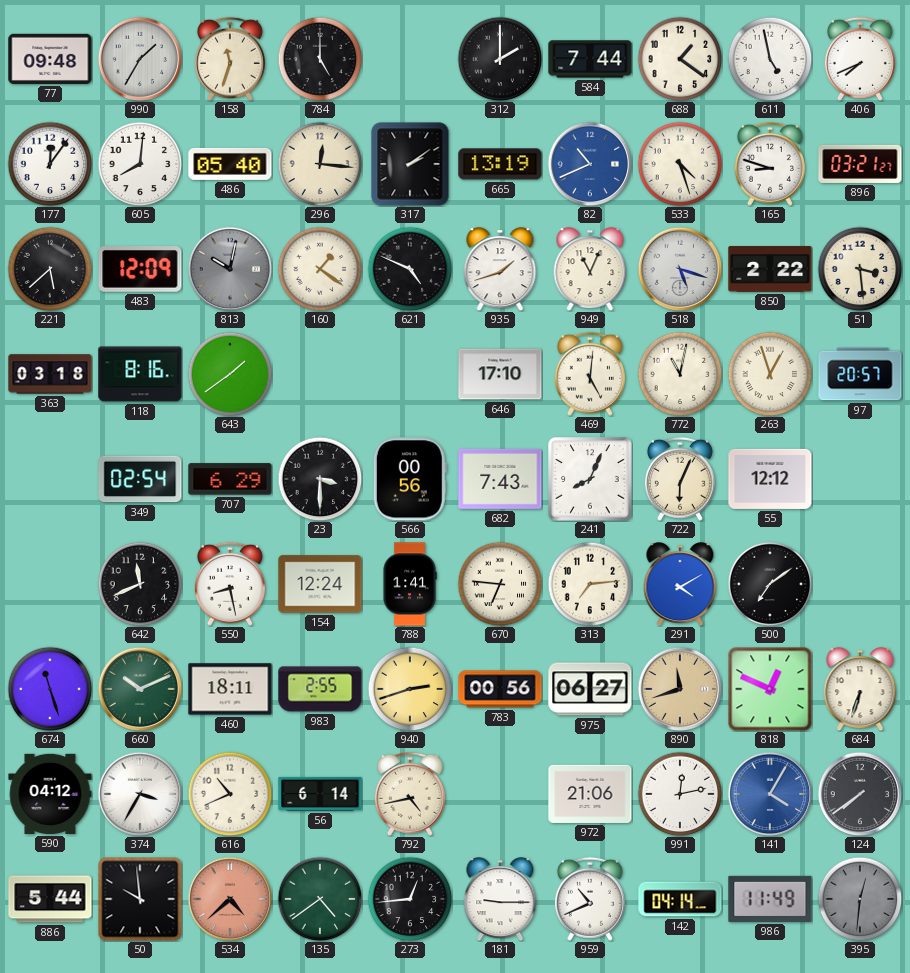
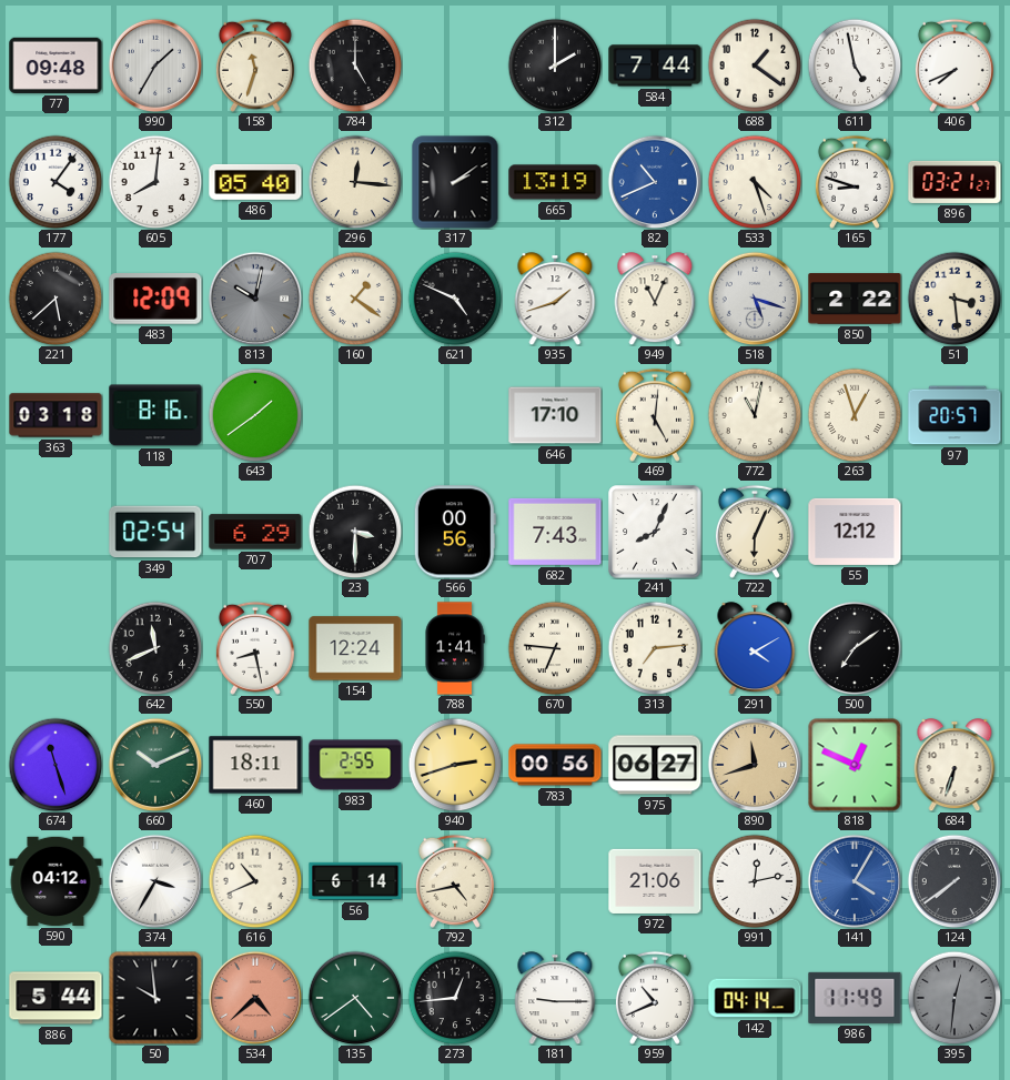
177: 12:06 -> 4:06 (55, 182)
